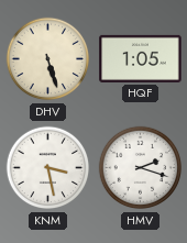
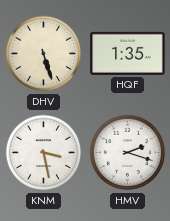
HQF: 1:05 -> 1:35 (128, 53)
